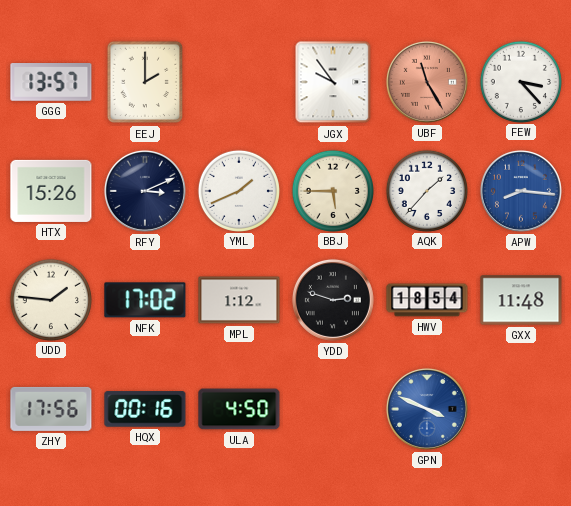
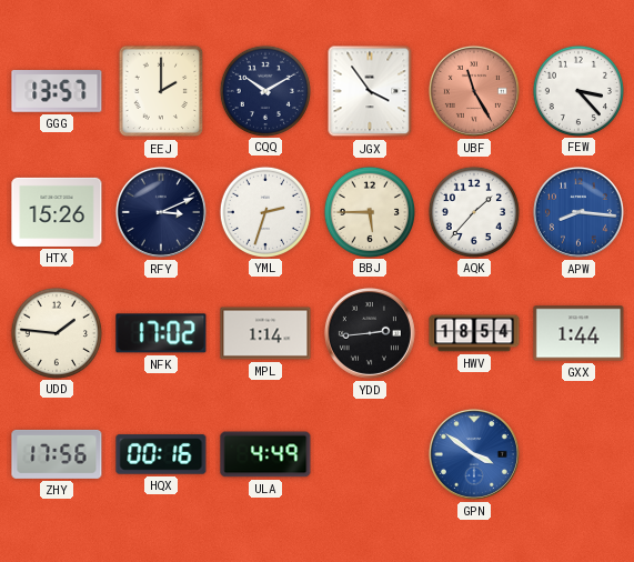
CQQ: none -> 10:10 (265, 90)
JGX: 9:54 -> 3:54 (370, 91)
YML: 1:41 -> 2:33 (265, 211)
MPL: 1:12 -> 1:14 (265, 333)
YDD: 2:48 -> 2:44 (370, 333)
GXX: 11:48 -> 1:44 (578, 333)
ULA: 4:50 -> 4:49 (265, 454)
GPN: 3:49 -> 3:51 (474, 454)
